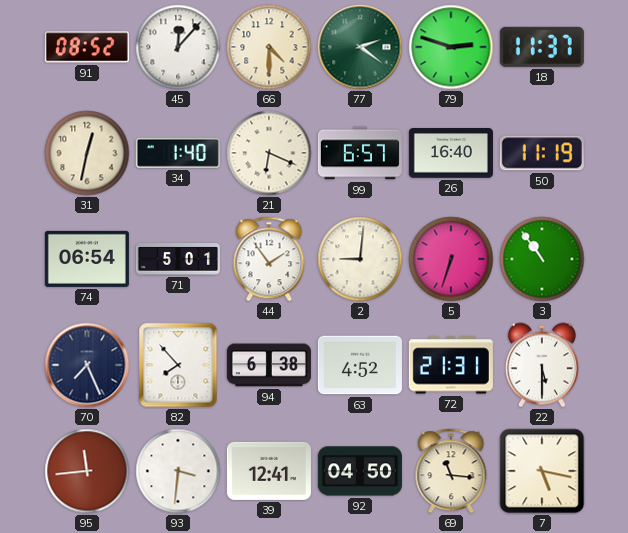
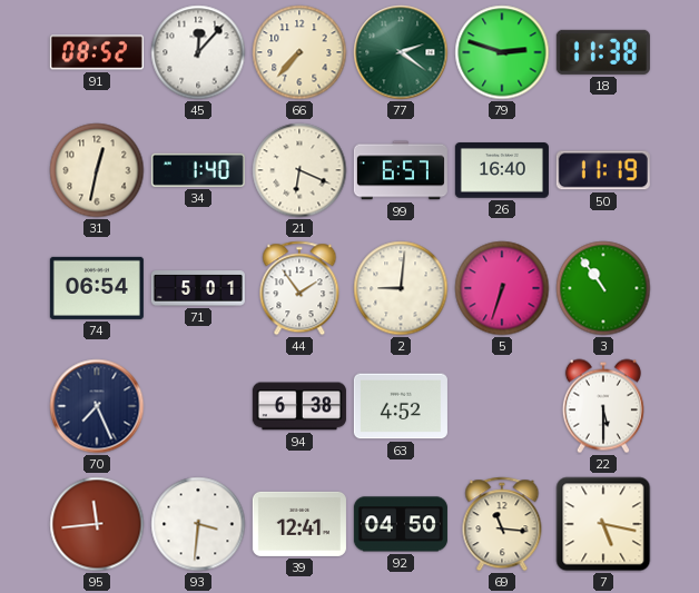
66: 4:30 -> 7:37 (299, 52)
18: 11:37 -> 11:38 (603, 52)
82: 7:53 -> none (178, 365)
72: 21:31 -> none (451, 365)
